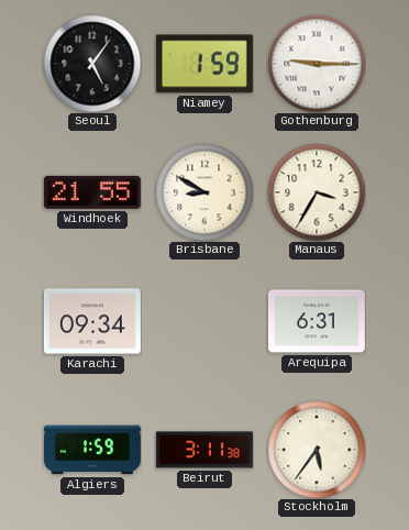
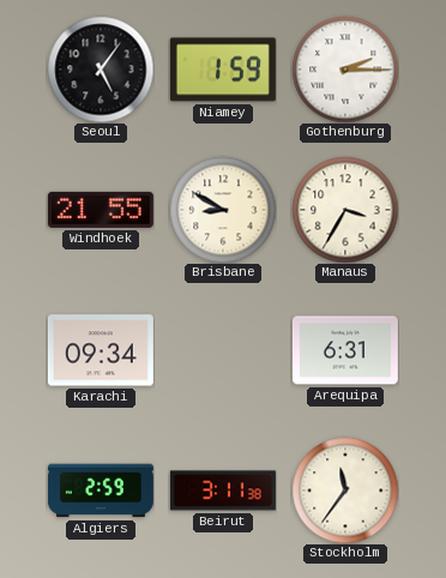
Gothenburg: 9:15 -> 2:15 (345, 70)
Algiers: 1:59 -> 2:59 (101, 490)
Stockholm: 5:36 -> 11:36 (345, 490)
